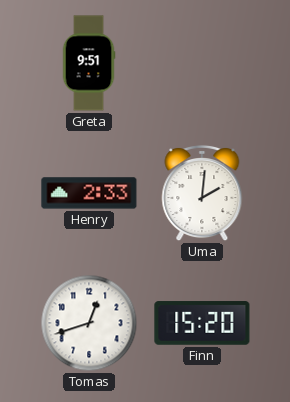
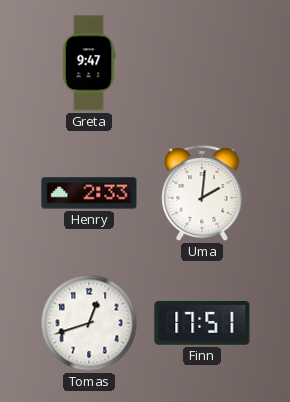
Greta: 9:51 -> 9:47 (89, 63)
Finn: 15:20 -> 17:51 (202, 323)
